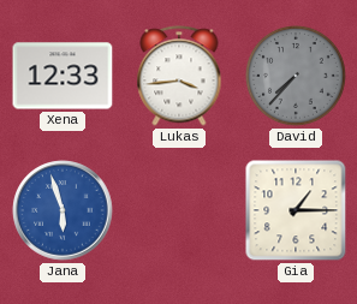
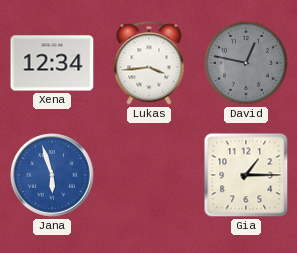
Xena: 12:33 -> 12:34 (52, 63)
David: 7:37 -> 12:47 (246, 63)
